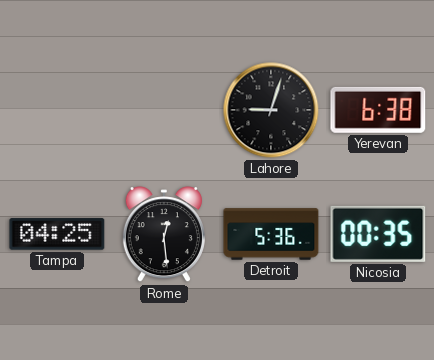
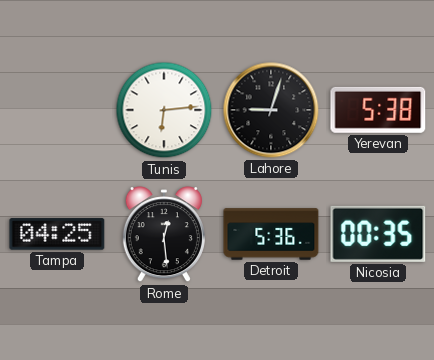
Tunis: none -> 6:14 (164, 110)
Yerevan: 6:38 -> 5:38 (378, 110)
